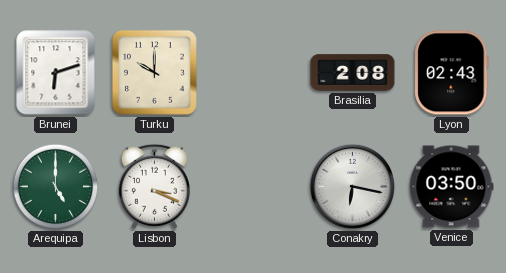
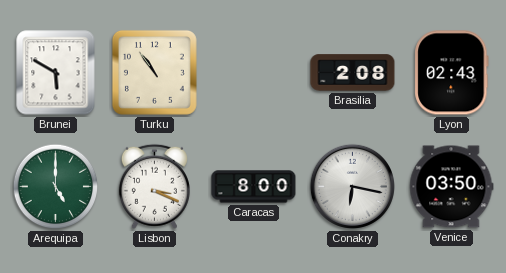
Brunei: 6:12 -> 5:50 (56, 73)
Turku: 10:00 -> 10:54 (154, 72)
Caracas: none -> 8:00 (254, 187)
